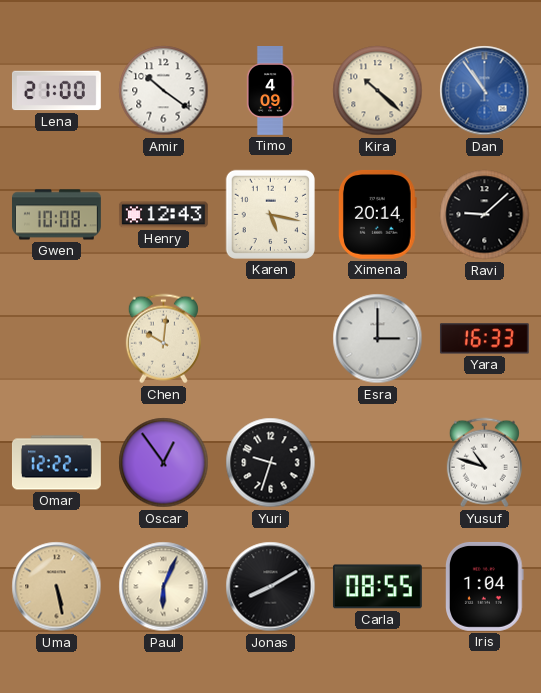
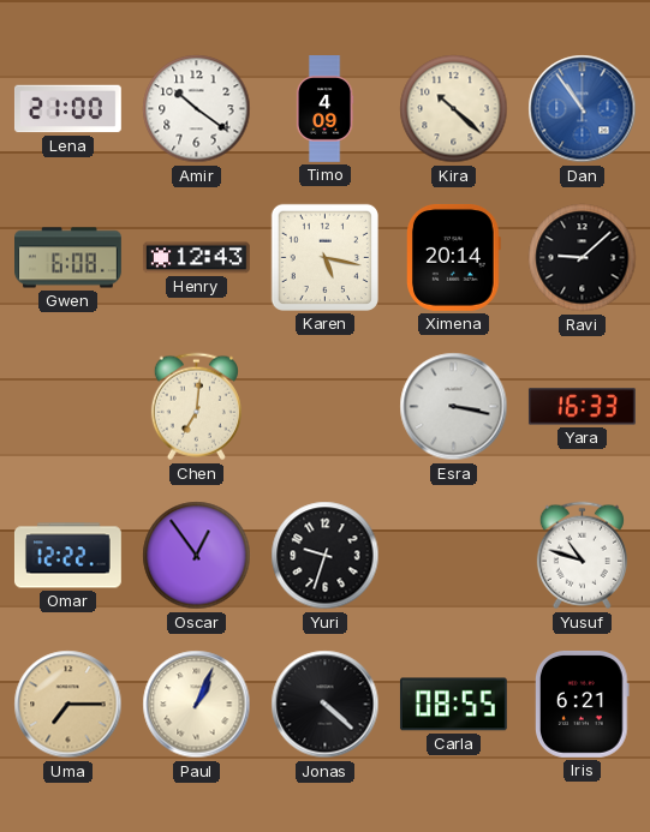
Gwen: 10:08 -> 6:08 (68, 258)
Chen: 10:01 -> 7:01 (196, 407)
Esra: 3:00 -> 3:17 (454, 407)
Uma: 5:28 -> 7:15 (68, 705)
Paul: 6:04 -> 1:04 (197, 705)
Jonas: 8:10 -> 4:22 (326, 705)
Iris: 1:04 -> 6:21 (583, 704)
